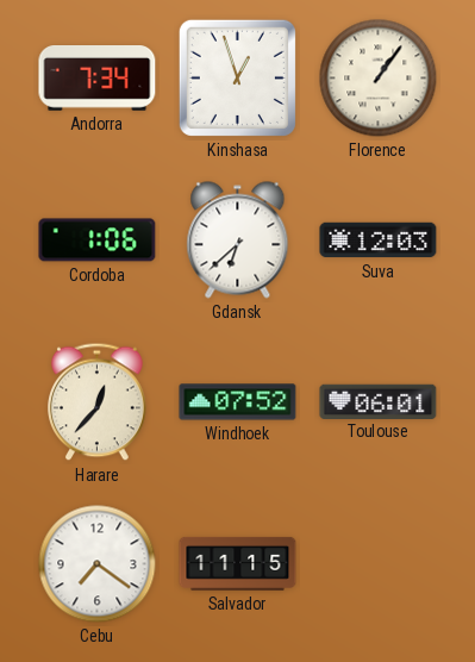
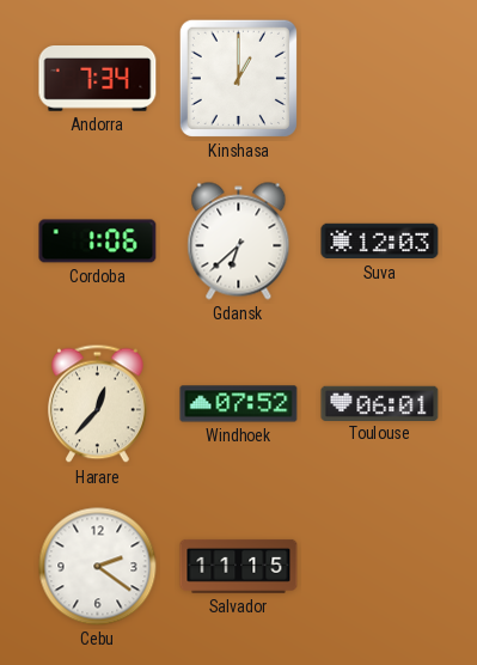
Kinshasa: 12:57 -> 1:00 (238, 78)
Florence: 1:06 -> none (379, 79)
Cebu: 7:21 -> 2:21 (98, 567)
